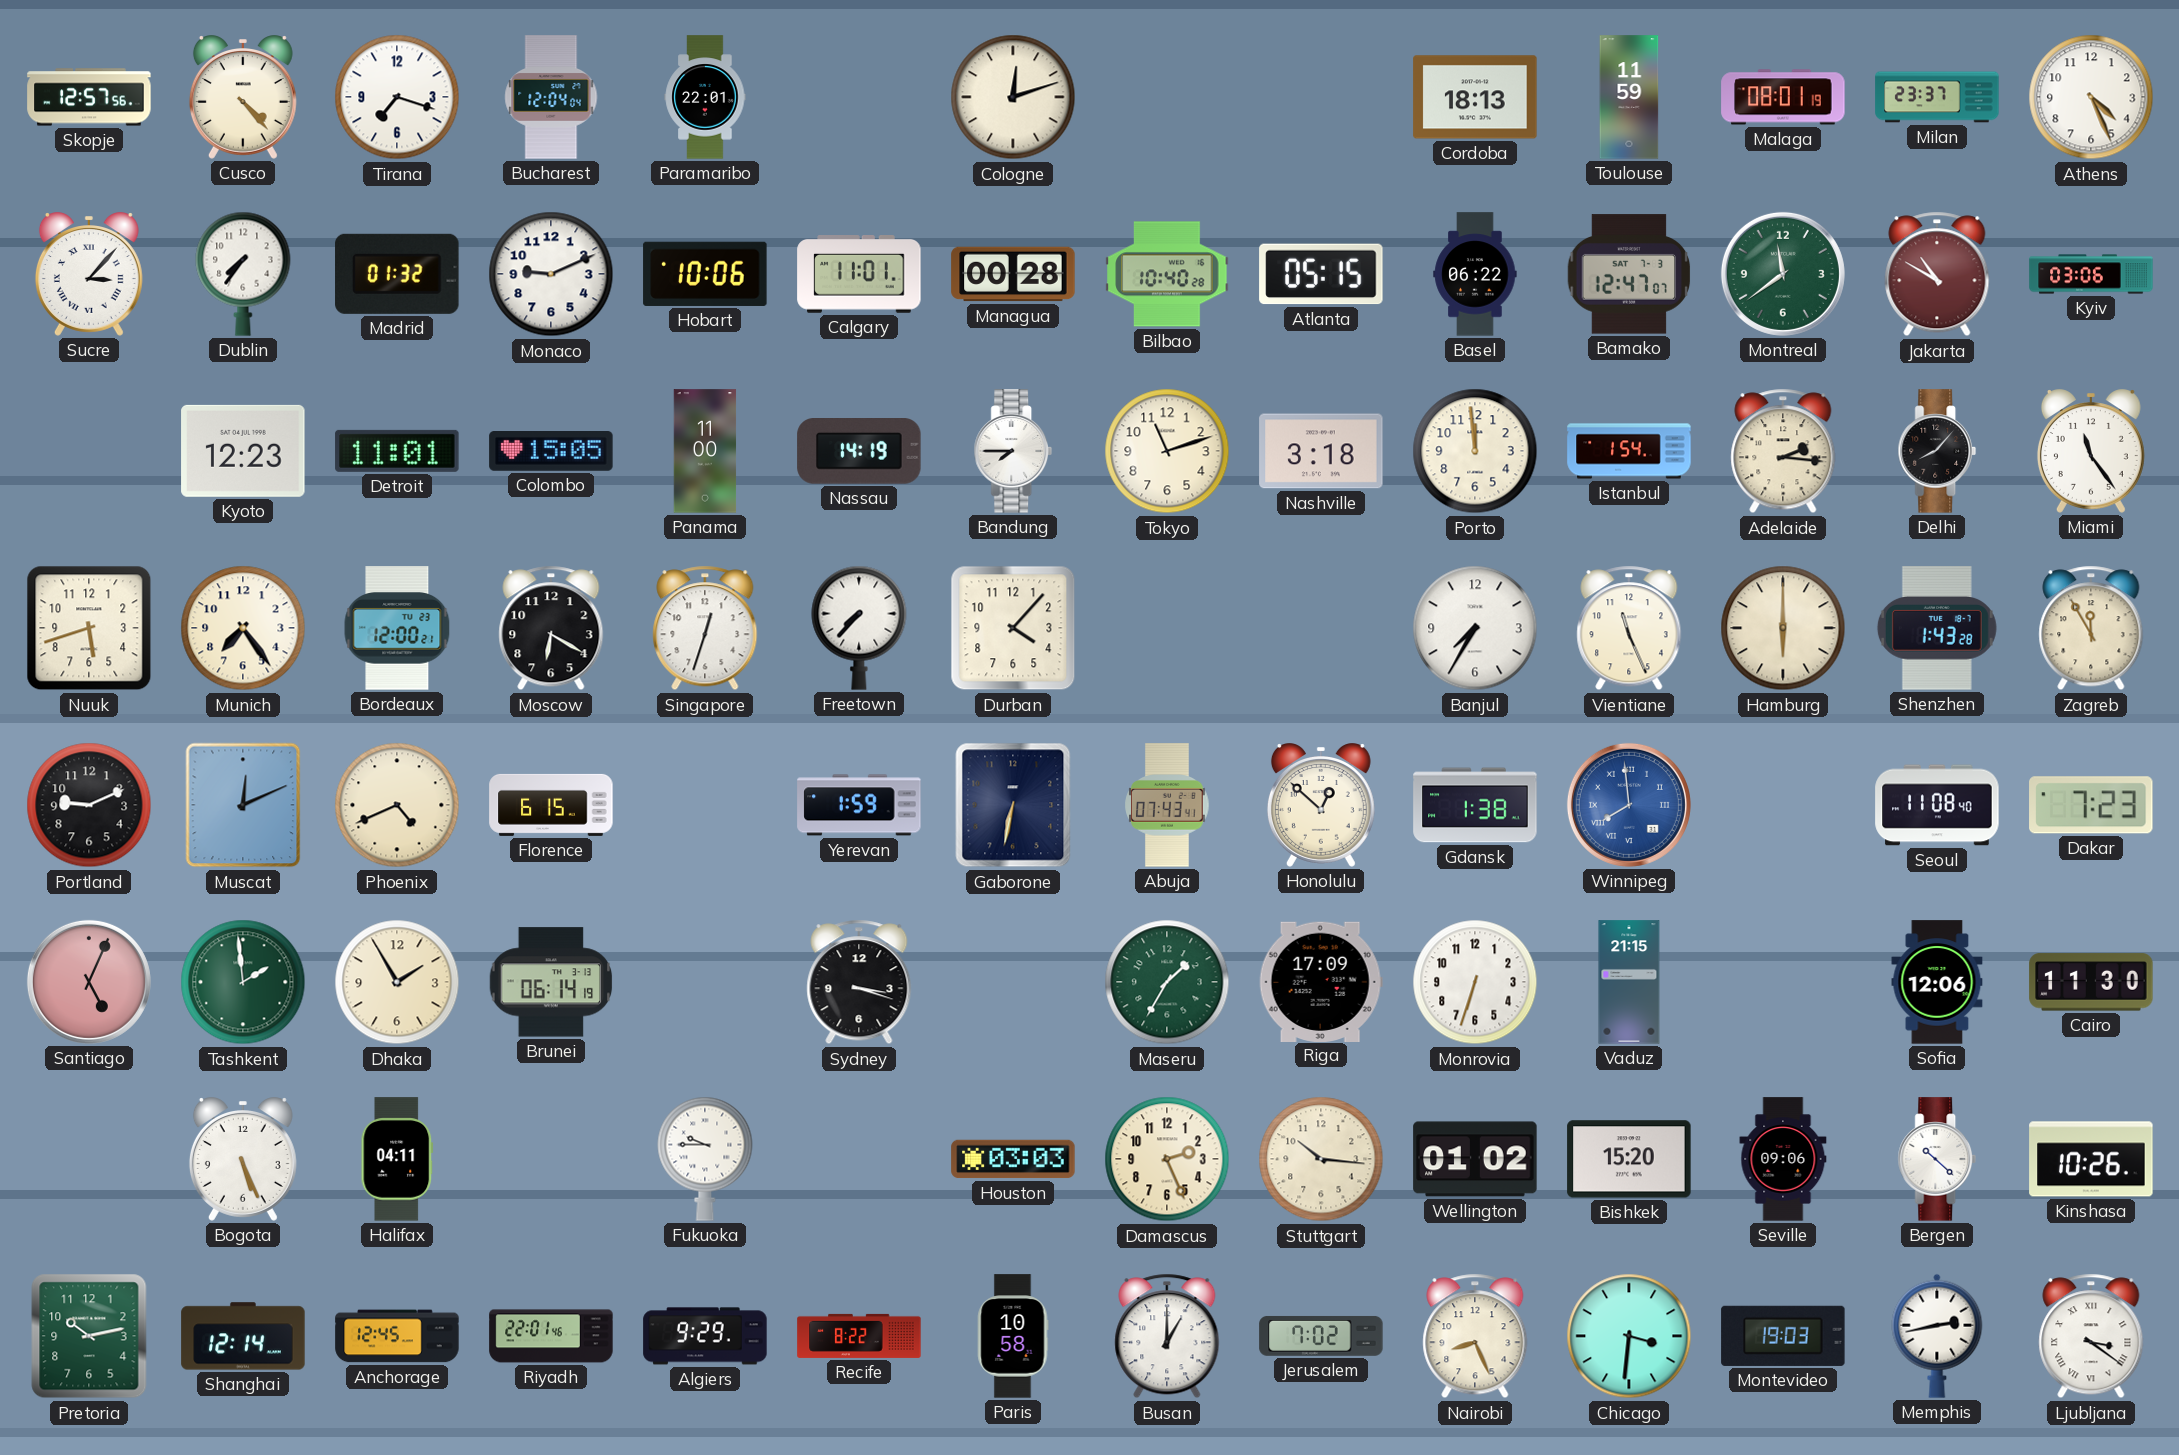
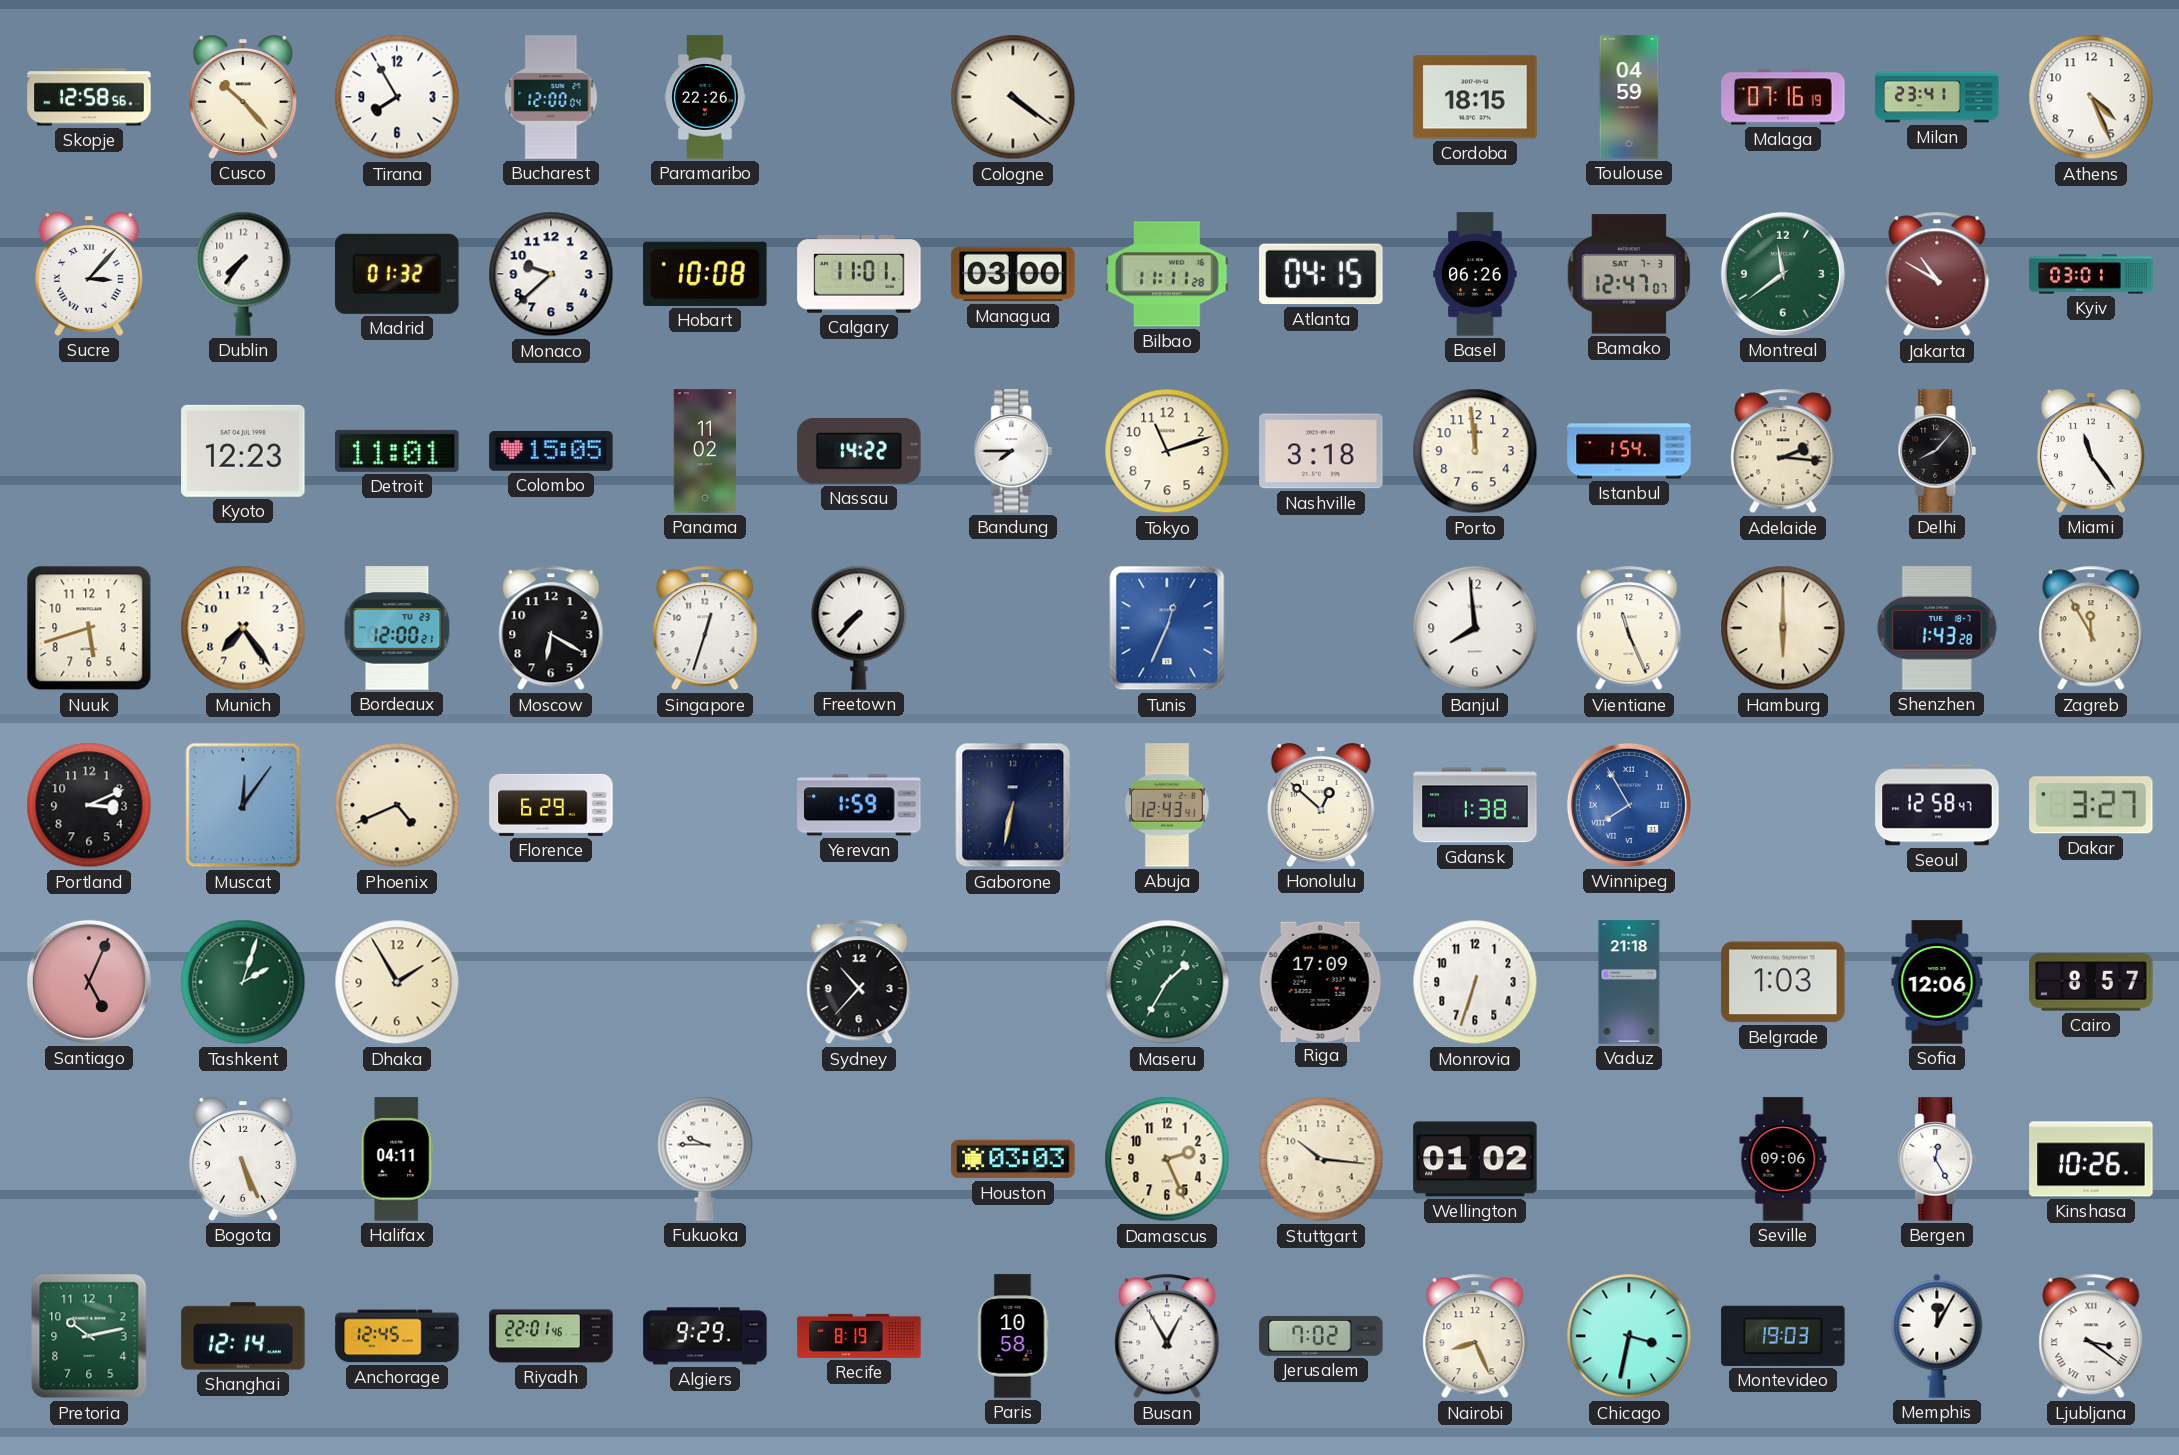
Skopje: 12:57 -> 12:58 (89, 97)
Cusco: 4:23 -> 10:23 (243, 97)
Tirana: 7:18 -> 7:55 (397, 97)
Bucharest: 12:04 -> 12:00 (551, 97)
Paramaribo: 22:01 -> 22:26 (705, 97)
Cologne: 12:12 -> 4:21 (1013, 97)
Cordoba: 18:13 -> 18:15 (1475, 97)
Toulouse: 11:59 -> 04:59 (1629, 97)
Malaga: 08:01 -> 07:16 (1783, 97)
Milan: 23:37 -> 23:41 (1937, 97)
Monaco: 9:11 -> 9:38 (551, 274)
Hobart: 10:06 -> 10:08 (705, 274)
Managua: 00:28 -> 03:00 (1013, 274)
Bilbao: 10:40 -> 11:11 (1167, 274)
Atlanta: 05:15 -> 04:15 (1321, 274)
Basel: 06:22 -> 06:26 (1475, 274)
Kyiv: 03:06 -> 03:01 (2091, 274)
Panama: 11:00 -> 11:02 (705, 451)
Nassau: 14:19 -> 14:22 (859, 452)
Durban: 4:07 -> none (1013, 628)
Tunis: none -> 12:34 (1167, 628)
Banjul: 7:35 -> 7:59 (1475, 628)
Portland: 9:11 -> 3:11 (89, 805)
Muscat: 12:11 -> 12:06 (243, 805)
Florence: 6:15 -> 6:29 (551, 805)
Abuja: 07:43 -> 12:43 (1167, 805)
Winnipeg: 7:59 -> 7:55 (1629, 805)
Seoul: 11:08 -> 12:58 (1937, 805)
Dakar: 7:23 -> 3:27 (2091, 805)
Tashkent: 1:59 -> 2:03 (243, 982)
Brunei: 06:14 -> none (551, 982)
Sydney: 3:18 -> 10:37 (859, 982)
Vaduz: 21:15 -> 21:18 (1629, 982)
Belgrade: none -> 1:03 (1783, 982)
Cairo: 11:30 -> 8:57 (2091, 982)
Bishkek: 15:20 -> none (1629, 1159)
Bergen: 10:22 -> 12:25 (1937, 1159)
Recife: 8:22 -> 8:19 (859, 1336)
Busan: 1:00 -> 12:55 (1167, 1336)
Chicago: 3:31 -> 3:32 (1629, 1336)
Memphis: 2:43 -> 12:05 (1937, 1336)
